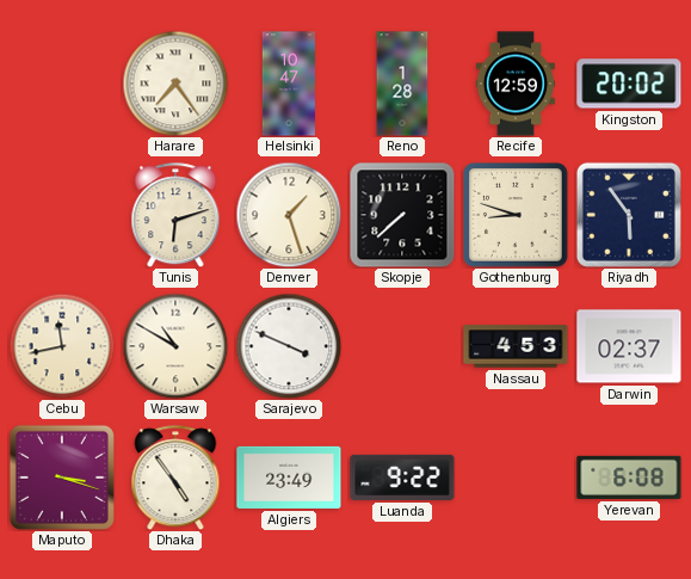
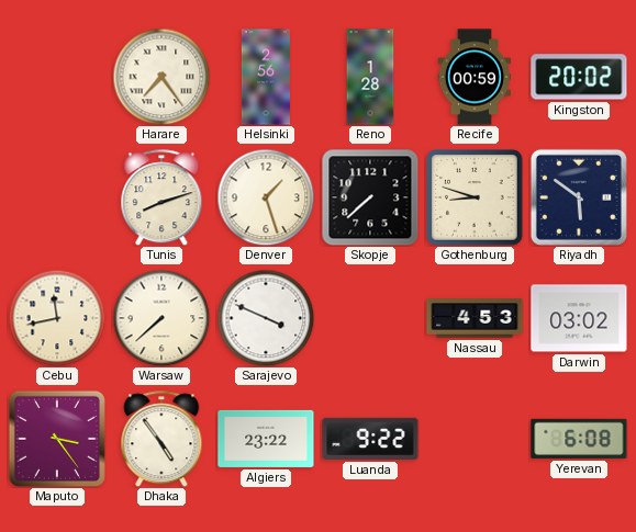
Helsinki: 10:47 -> 2:56 (266, 77)
Recife: 12:59 -> 00:59 (473, 77)
Tunis: 6:12 -> 8:12 (161, 197)
Riyadh: 5:54 -> 5:51 (579, 197)
Warsaw: 10:50 -> 7:38 (161, 318)
Darwin: 02:37 -> 03:02 (579, 318)
Maputo: 3:18 -> 3:24 (57, 439)
Algiers: 23:49 -> 23:22 (266, 439)
